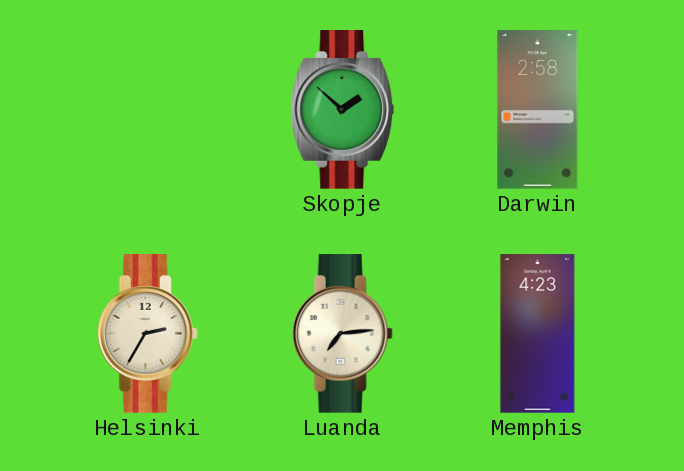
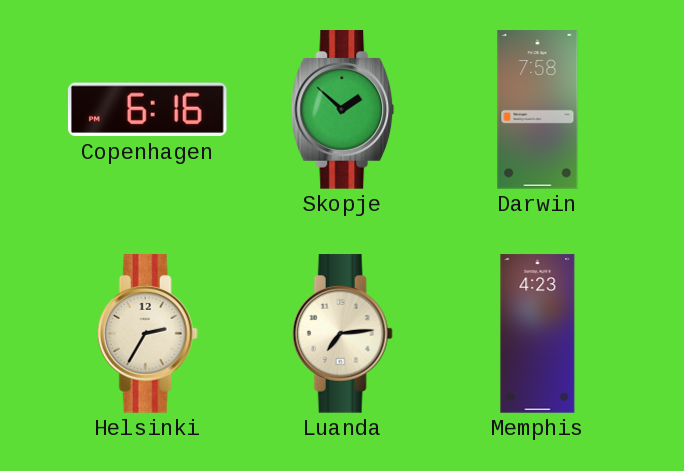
Copenhagen: none -> 6:16 (147, 110)
Darwin: 2:58 -> 7:58 (538, 110)
